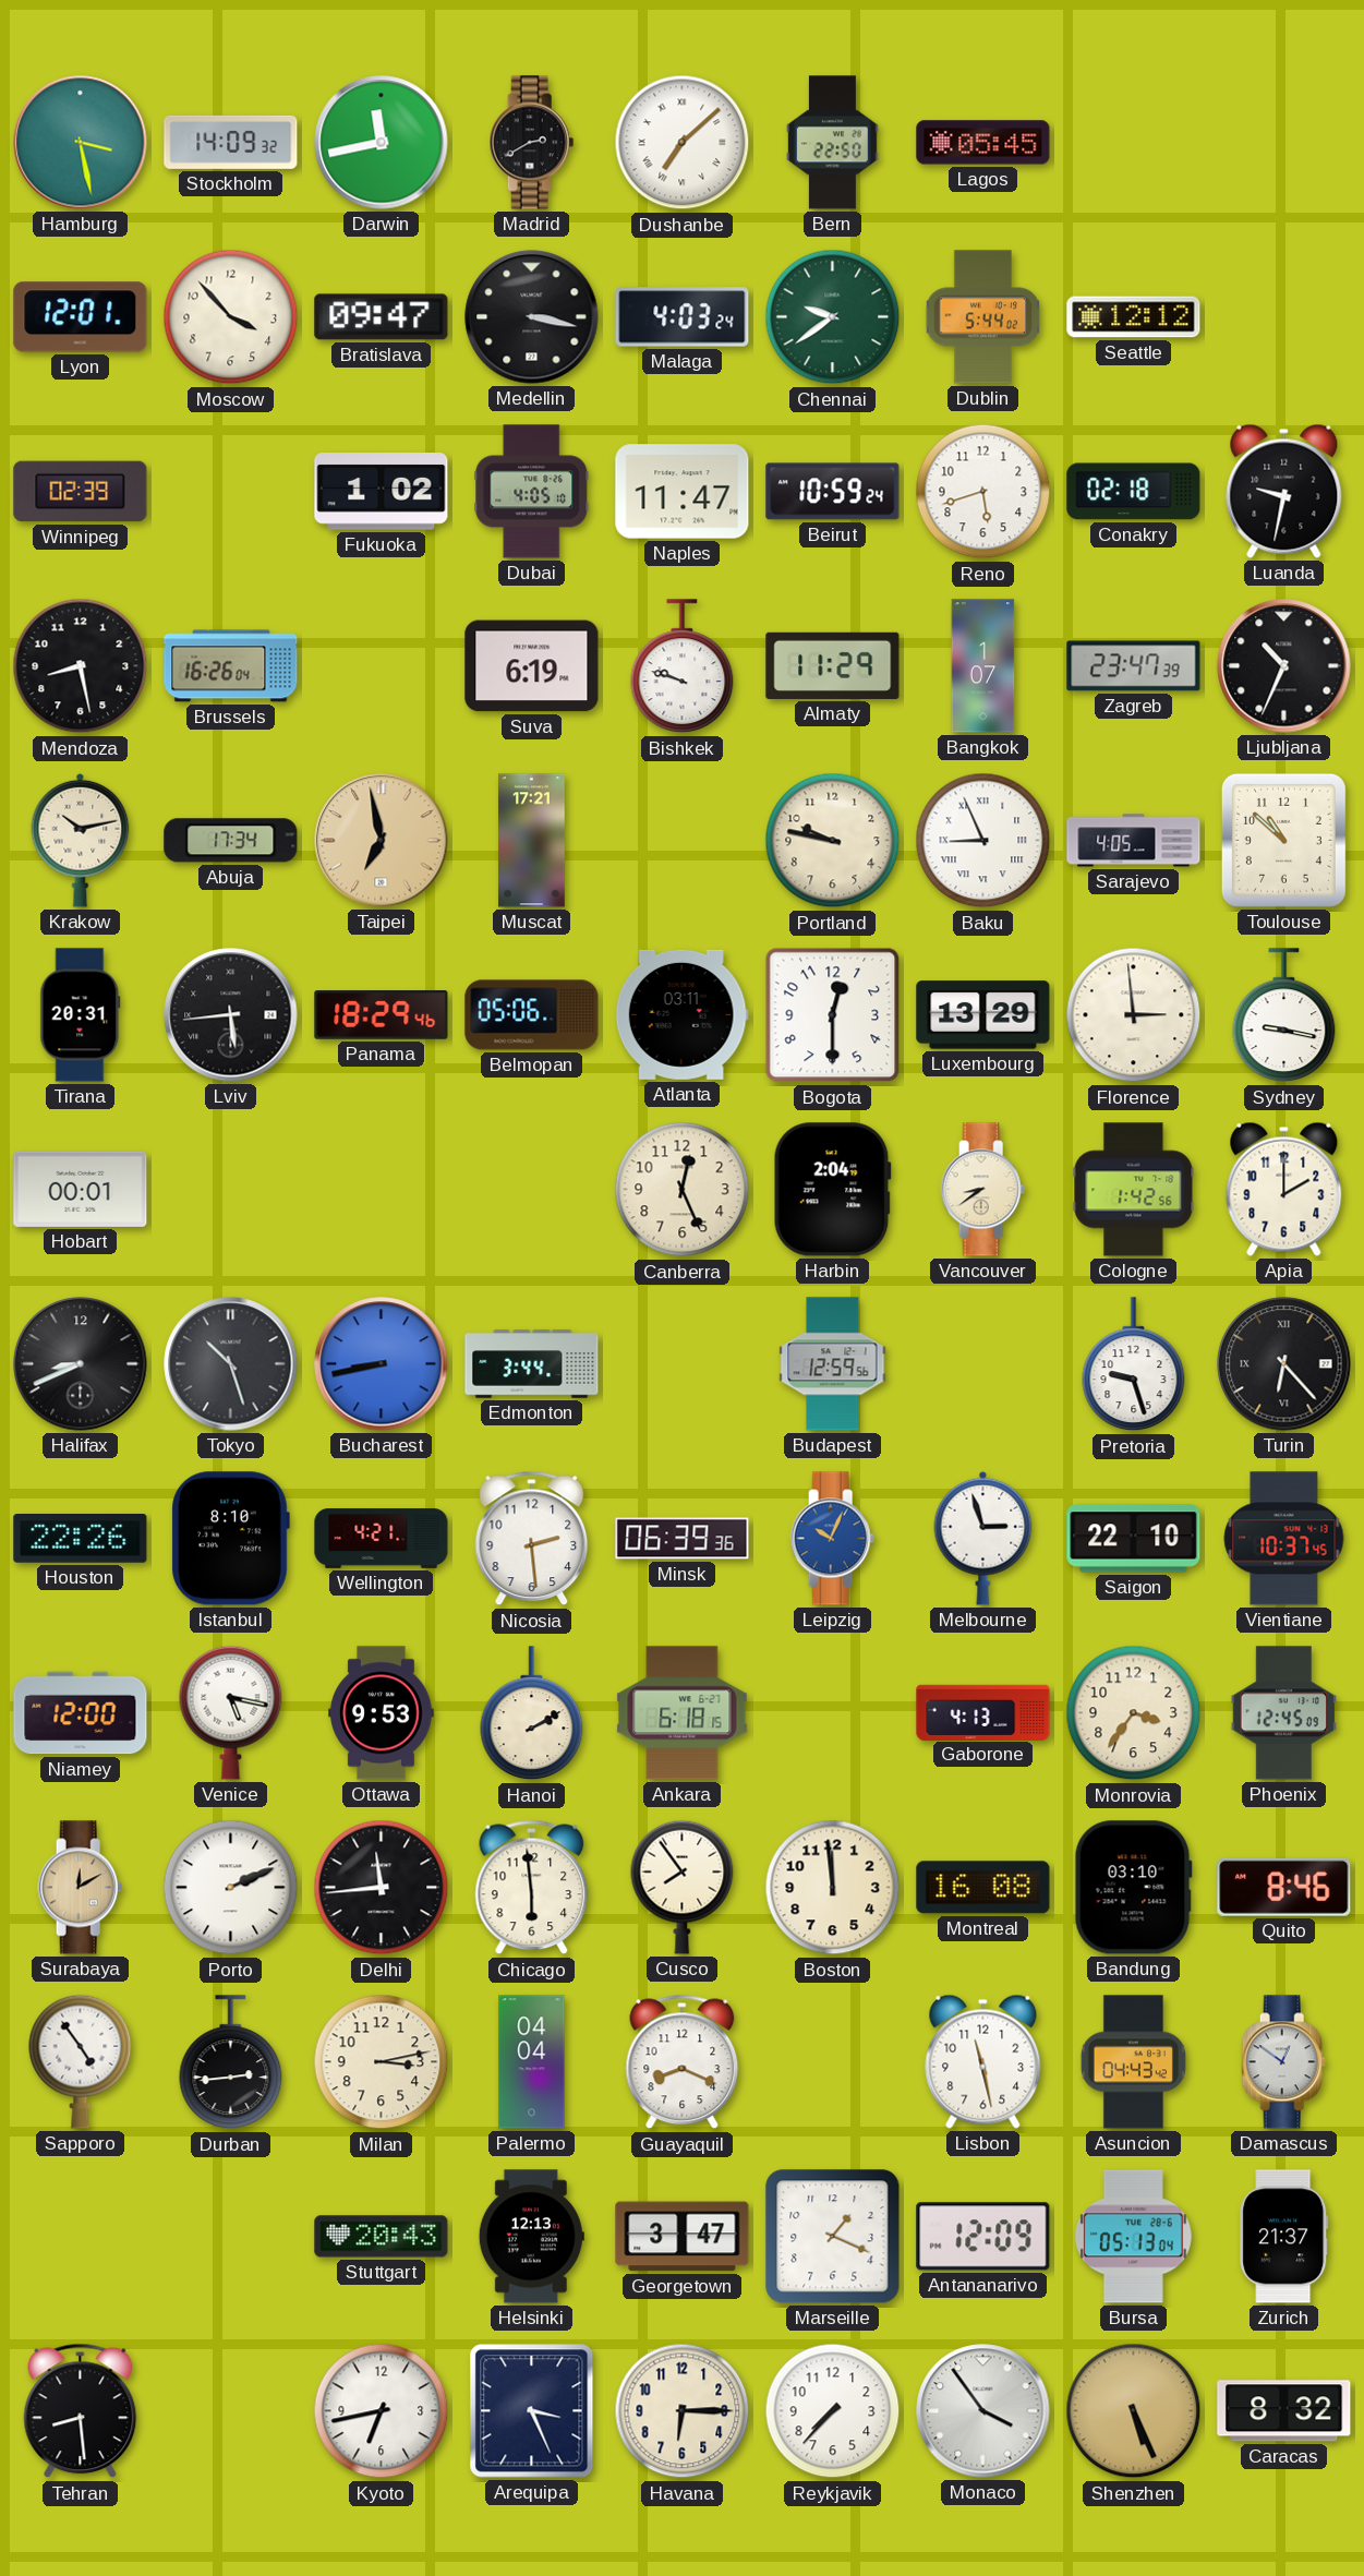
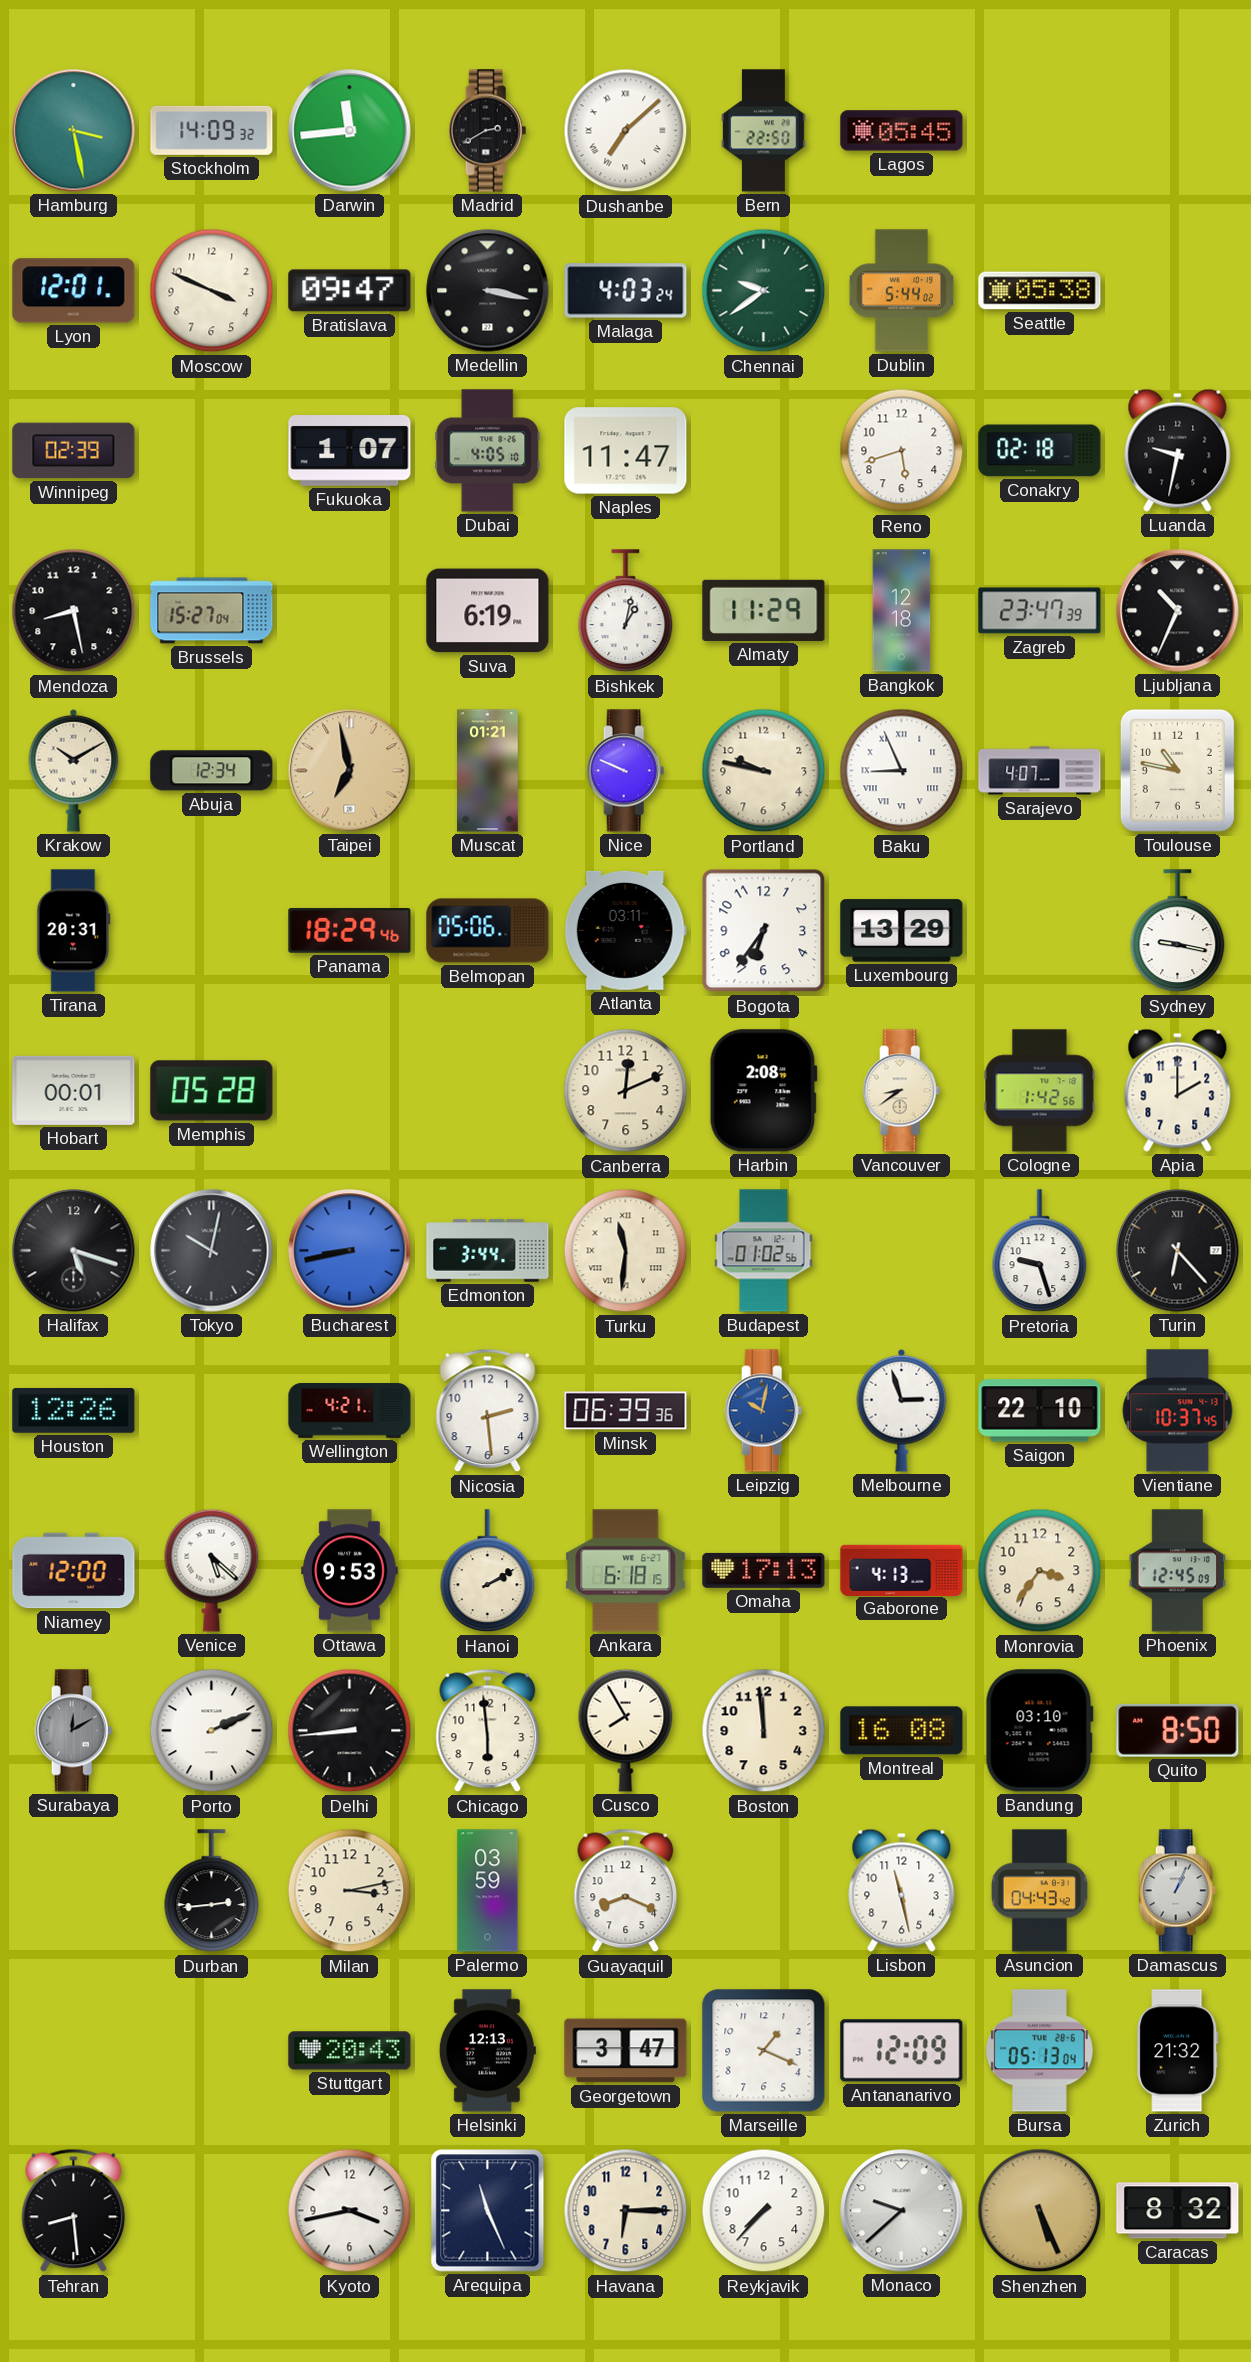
Darwin: 11:43 -> 11:44 (350, 131)
Moscow: 3:53 -> 3:49 (212, 291)
Seattle: 12:12 -> 05:38 (1040, 291)
Fukuoka: 1:02 -> 1:07 (350, 451)
Beirut: 10:59 -> none (833, 492)
Brussels: 16:26 -> 15:27 (212, 611)
Bishkek: 9:48 -> 1:02 (626, 611)
Bangkok: 1:07 -> 12:18 (902, 611)
Krakow: 10:13 -> 10:10 (74, 770)
Abuja: 17:34 -> 12:34 (212, 771)
Muscat: 17:21 -> 01:21 (488, 771)
Nice: none -> 9:49 (626, 771)
Sarajevo: 4:05 -> 4:07 (1040, 771)
Toulouse: 10:52 -> 10:47 (1177, 770)
Lviv: 5:44 -> none (231, 1015)
Bogota: 12:30 -> 6:36 (764, 931)
Florence: 2:59 -> none (1134, 1015)
Memphis: none -> 05:28 (212, 1091)
Canberra: 12:26 -> 12:11 (626, 1091)
Harbin: 2:04 -> 2:08 (763, 1091)
Halifax: 8:41 -> 5:18 (74, 1251)
Tokyo: 10:27 -> 10:02 (212, 1251)
Turku: none -> 11:31 (626, 1251)
Budapest: 12:59 -> 01:02 (764, 1251)
Houston: 22:26 -> 12:26 (74, 1411)
Istanbul: 8:10 -> none (230, 1539)
Leipzig: 10:04 -> 10:02 (764, 1411)
Venice: 5:17 -> 5:22 (212, 1570)
Omaha: none -> 17:13 (764, 1570)
Surabaya dial: champagne -> grey (74, 1731)
Delhi: 11:44 -> 8:44 (350, 1731)
Cusco: 7:54 -> 7:55 (626, 1730)
Quito: 8:46 -> 8:50 (1178, 1730)
Sapporo: 4:54 -> none (81, 2061)
Palermo: 04:04 -> 03:59 (488, 1891)
Damascus: 12:51 -> 1:04 (1178, 1891)
Zurich: 21:37 -> 21:32 (1178, 2051)
Kyoto: 6:43 -> 3:43 (350, 2211)
Arequipa: 3:26 -> 11:26 (488, 2211)
Monaco: 3:54 -> 9:38 (902, 2211)
